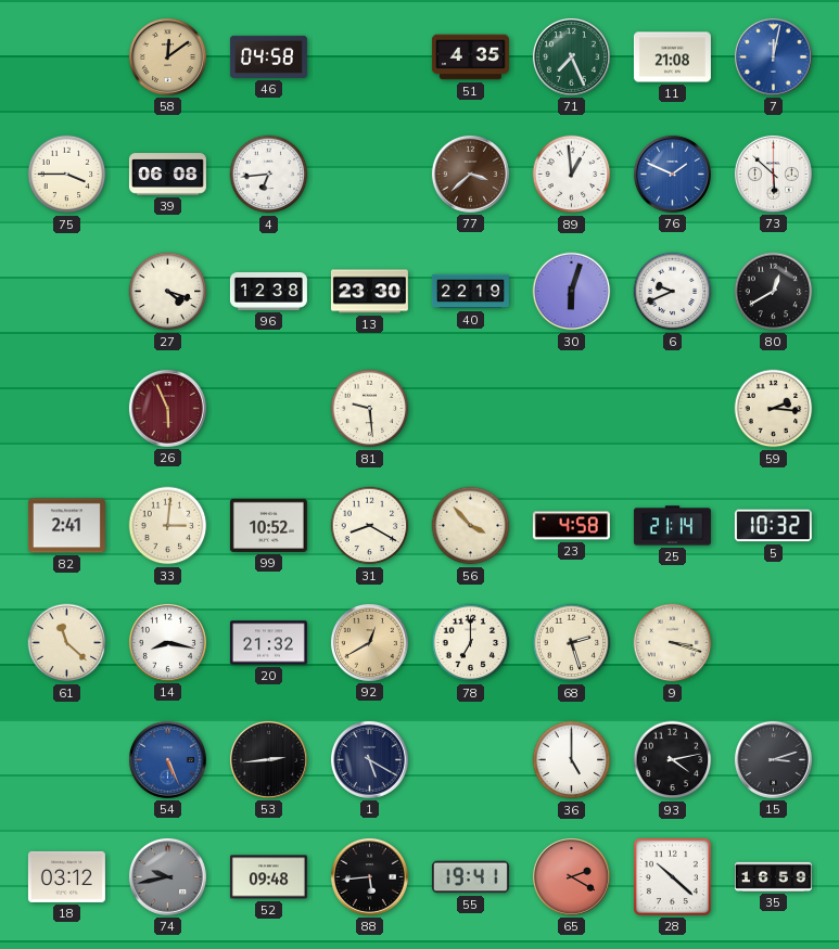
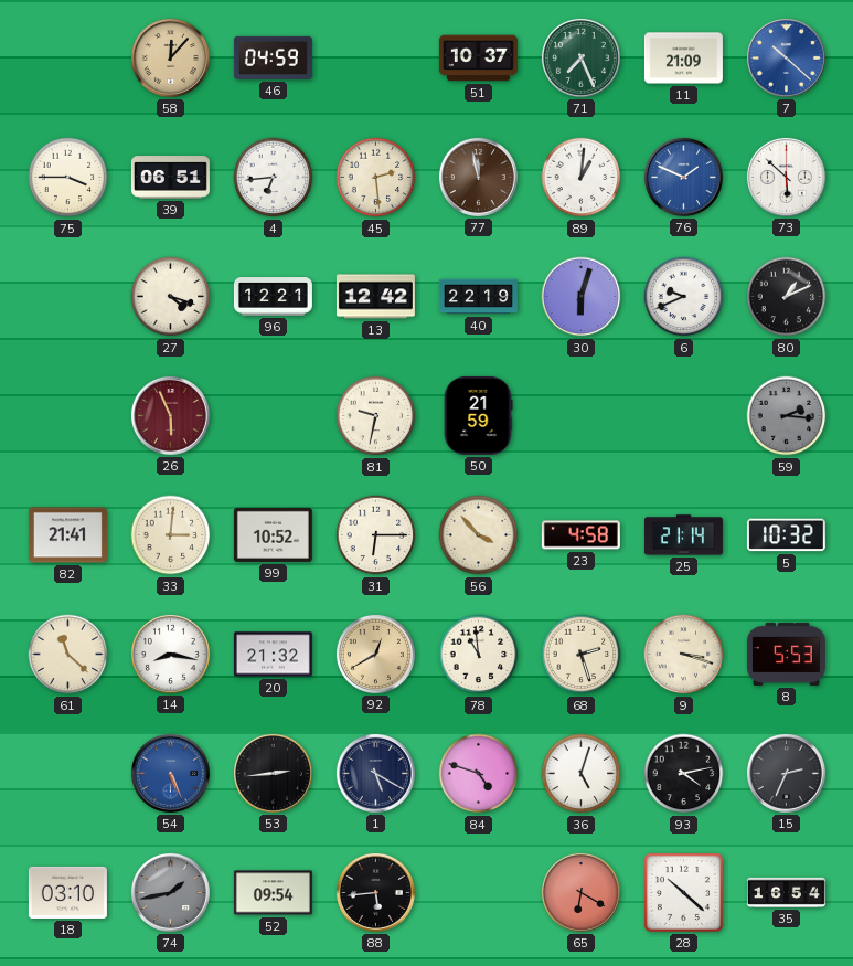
58: 12:09 -> 12:07 (170, 57)
46: 04:58 -> 04:59 (273, 57)
51: 4:35 -> 10:37 (478, 59)
11: 21:08 -> 21:09 (683, 59)
7: 12:02 -> 10:22 (786, 57)
39: 06:08 -> 06:51 (170, 178)
45: none -> 2:29 (376, 178)
77: 3:38 -> 11:58 (478, 177)
89: 12:59 -> 1:01 (582, 178)
96: 12:38 -> 12:21 (273, 297)
13: 23:30 -> 12:42 (375, 297)
80: 12:40 -> 1:11 (787, 297)
81: 9:29 -> 9:32 (376, 416)
50: none -> 21:59 (478, 415)
59 dial: cream -> grey (787, 416)
82: 2:41 -> 21:41 (67, 535)
31: 8:20 -> 6:15 (376, 535)
78: 7:00 -> 10:59 (479, 655)
8: none -> 5:53 (786, 654)
84: none -> 4:48 (479, 774)
36: 5:00 -> 5:03 (582, 774)
15: 3:12 -> 2:34 (786, 773)
18: 03:12 -> 03:10 (67, 892)
74: 9:43 -> 1:43 (170, 892)
52: 09:48 -> 09:54 (273, 893)
55: 19:41 -> none (470, 877)
65: 2:20 -> 6:20 (580, 892)
35: 16:59 -> 16:54 (786, 892)
